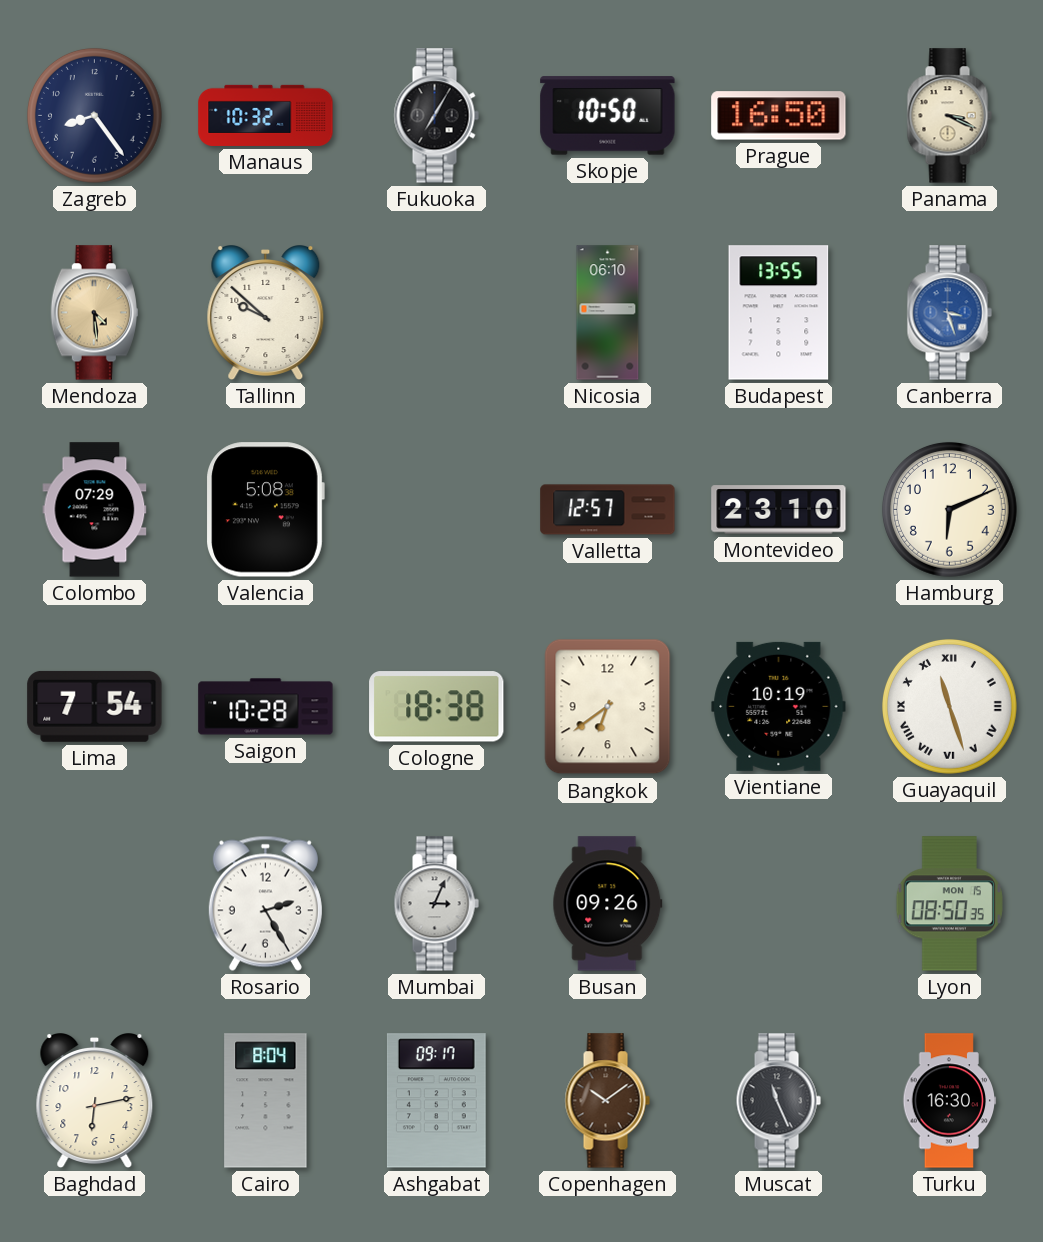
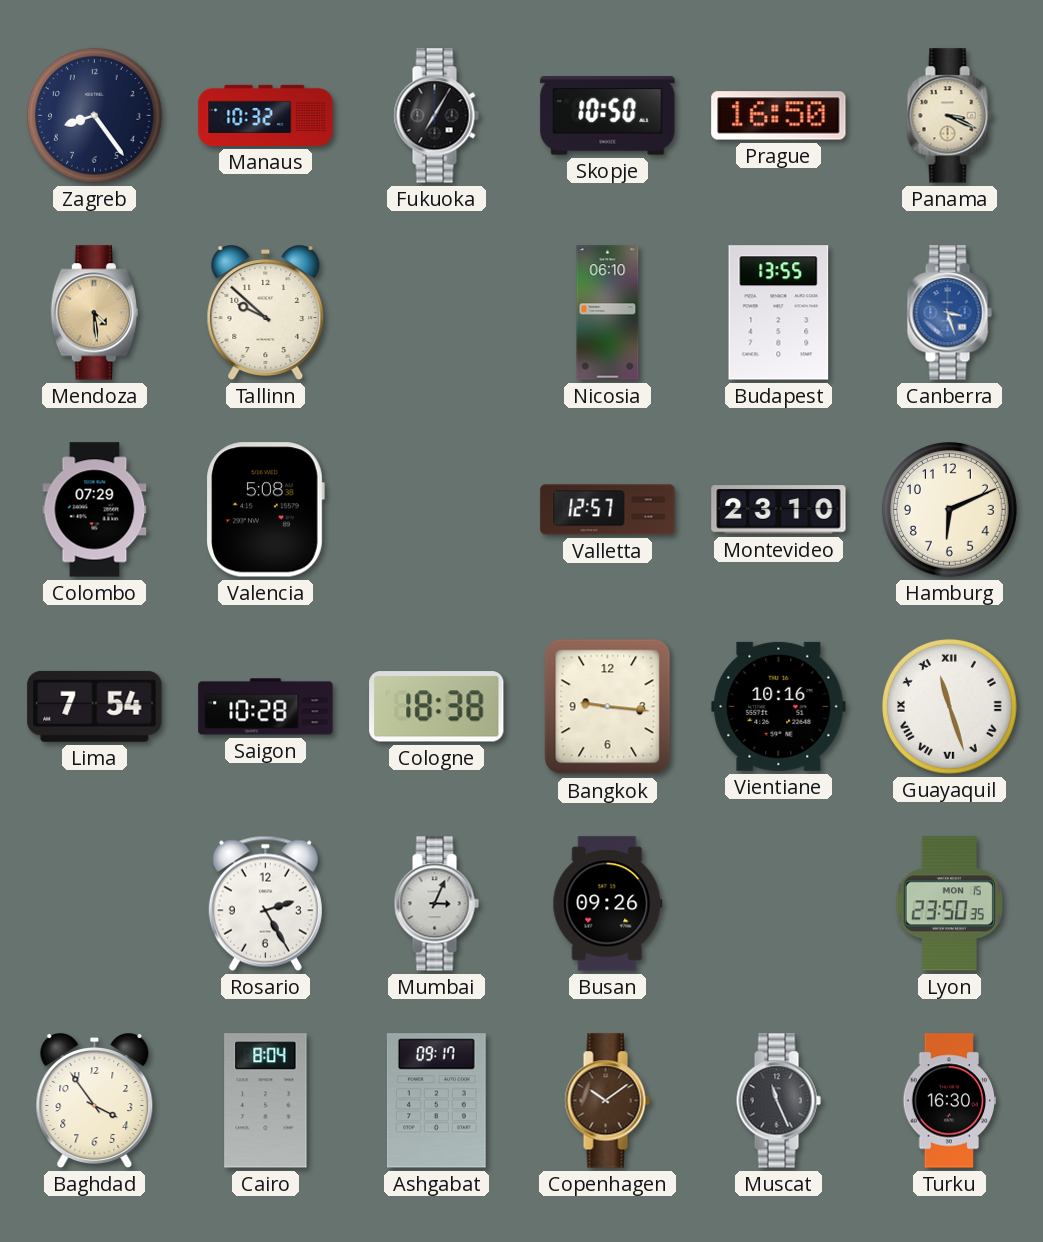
Bangkok: 6:39 -> 9:16 (608, 707)
Vientiane: 10:19 -> 10:16 (779, 706)
Lyon: 08:50 -> 23:50 (949, 904)
Baghdad: 6:13 -> 3:54 (95, 1101)
